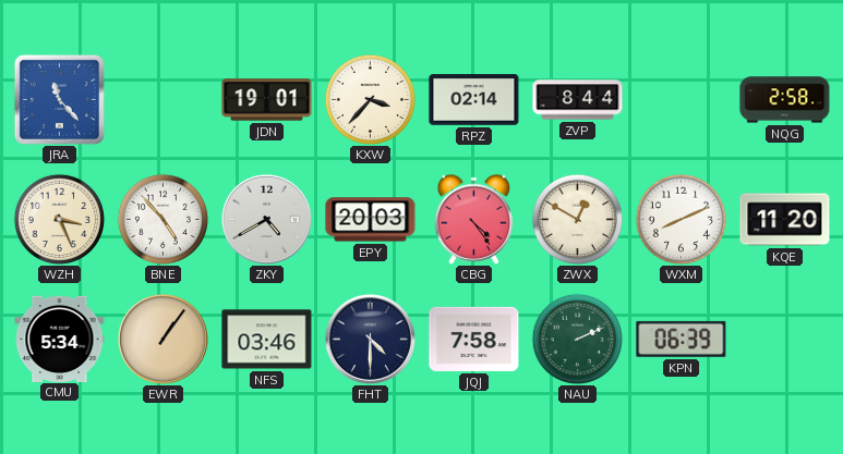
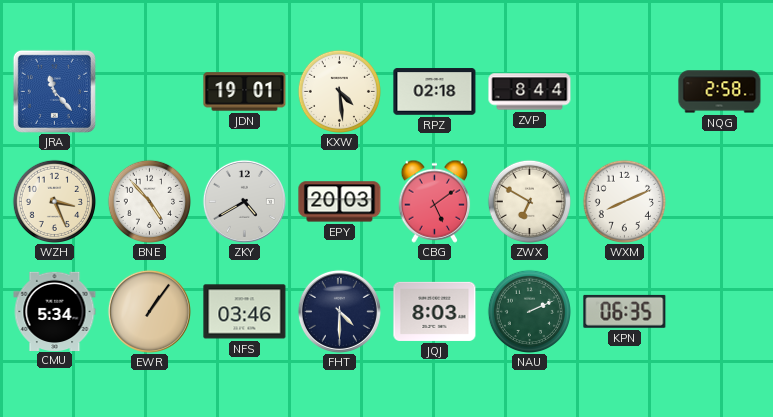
KXW: 3:37 -> 4:29 (339, 91)
RPZ: 02:14 -> 02:18 (435, 92)
CBG: 4:24 -> 5:09 (435, 201)
ZWX: 12:50 -> 6:50 (529, 201)
KQE: 11:20 -> none (785, 220)
JQJ: 7:58 -> 8:03 (435, 311)
KPN: 06:39 -> 06:35 (625, 311)
